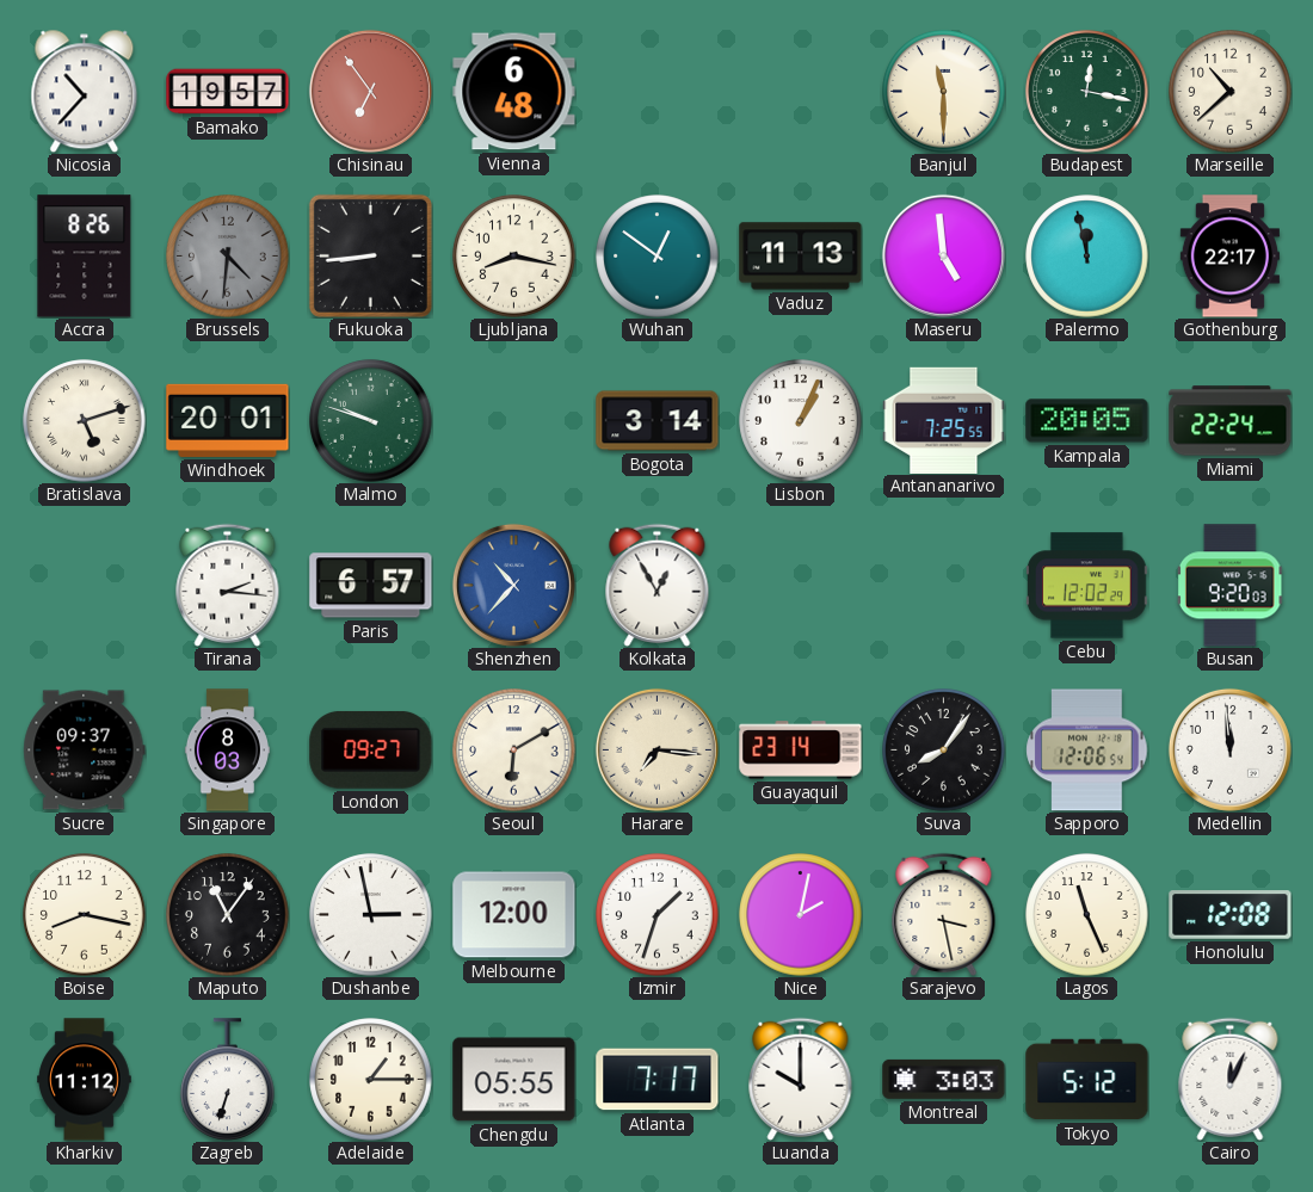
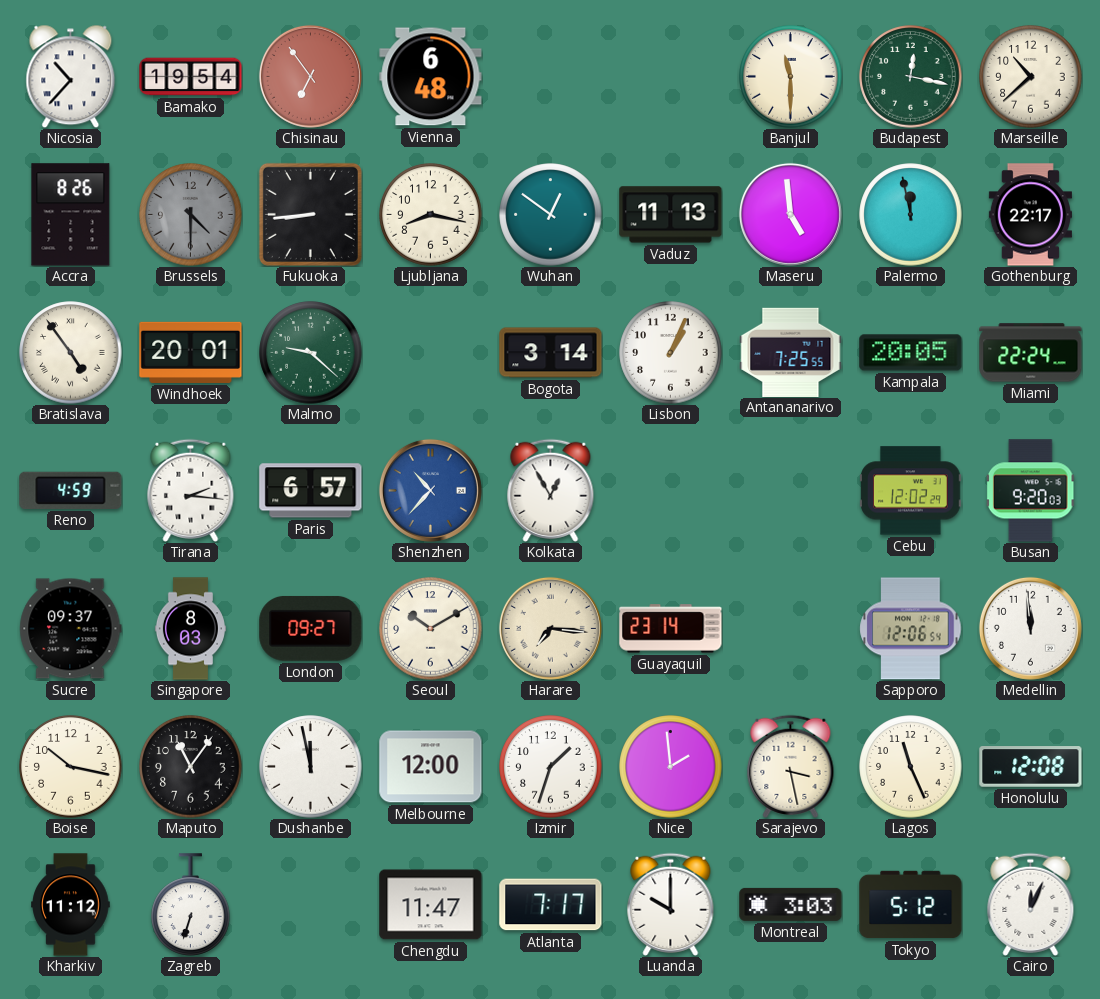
Bamako: 19:57 -> 19:54 (191, 77)
Brussels: 4:31 -> 4:30 (191, 215)
Bratislava: 5:12 -> 4:54 (71, 353)
Malmo: 9:48 -> 9:22 (311, 353)
Reno: none -> 4:59 (71, 490)
Seoul: 6:10 -> 10:10 (431, 629)
Suva: 8:06 -> none (944, 751)
Boise: 8:17 -> 10:17 (71, 767)
Dushanbe: 2:58 -> 11:58 (311, 767)
Nice: 2:02 -> 1:59 (671, 767)
Adelaide: 1:15 -> none (371, 1080)
Chengdu: 05:55 -> 11:47 (431, 905)
